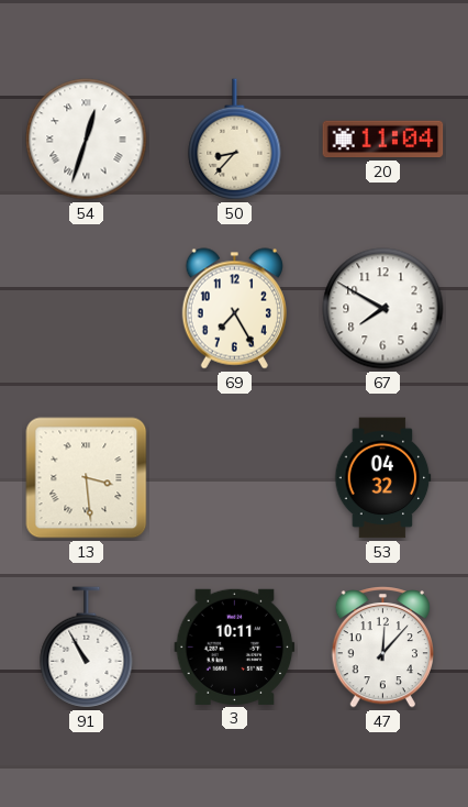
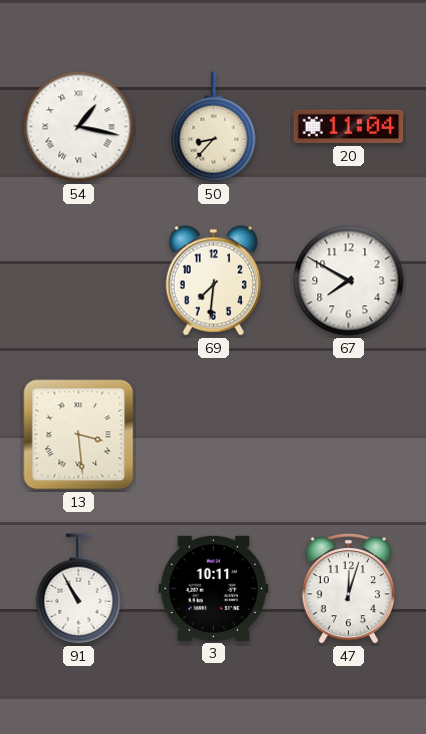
54: 12:33 -> 1:17 (79, 127)
69: 7:25 -> 7:31 (213, 281)
53: 04:32 -> none (383, 478)
47: 12:07 -> 12:03 (348, 588)
